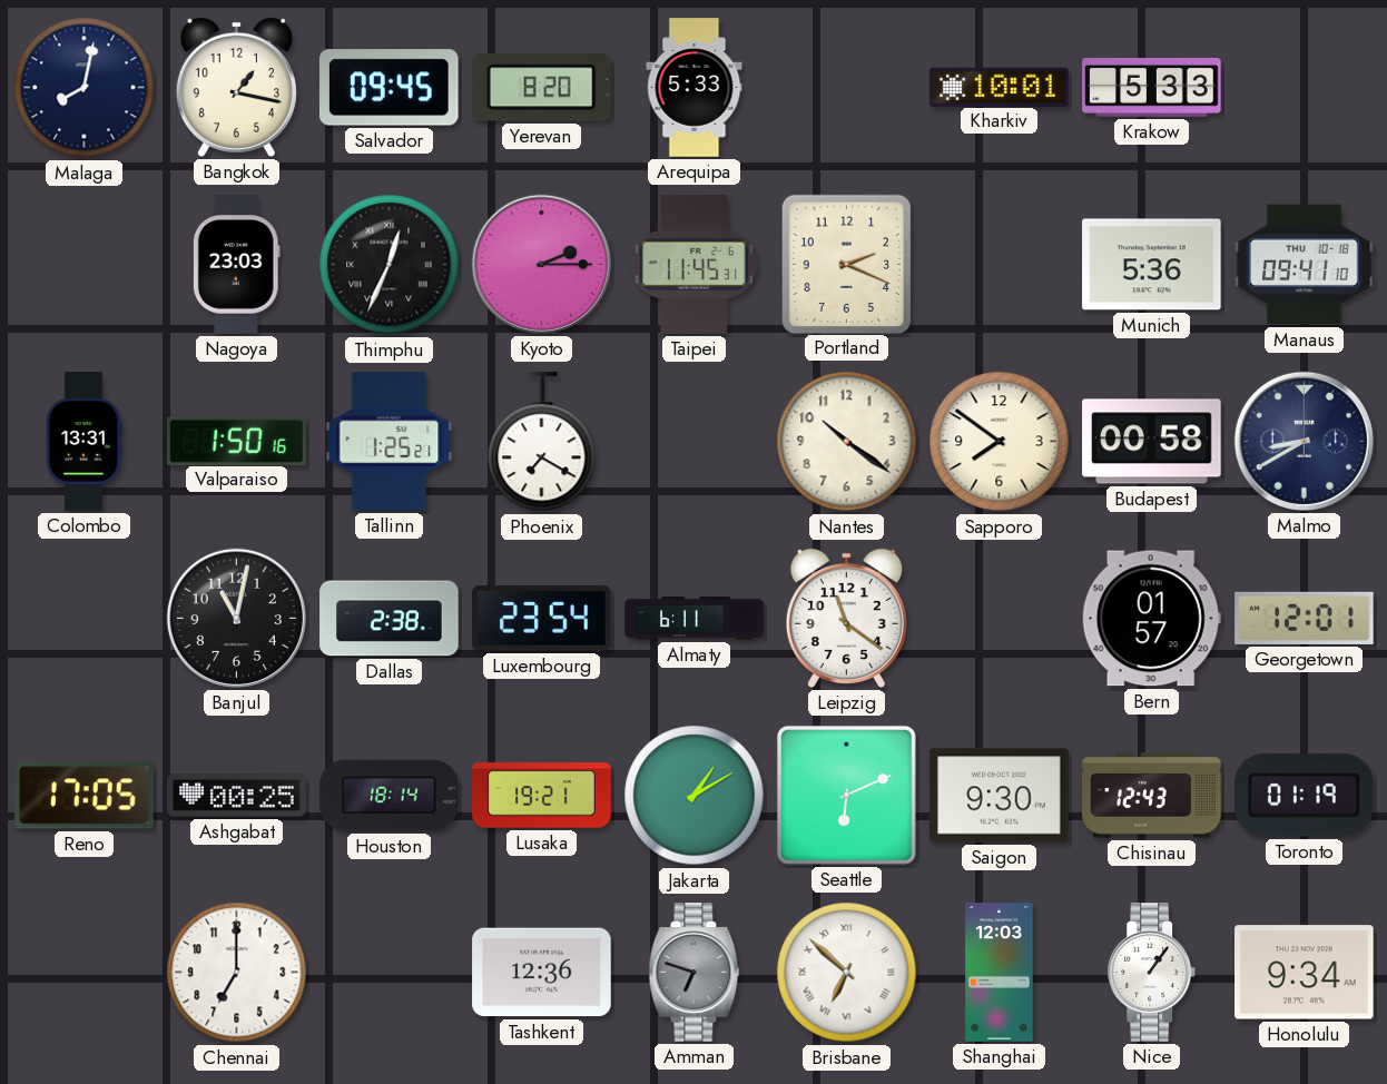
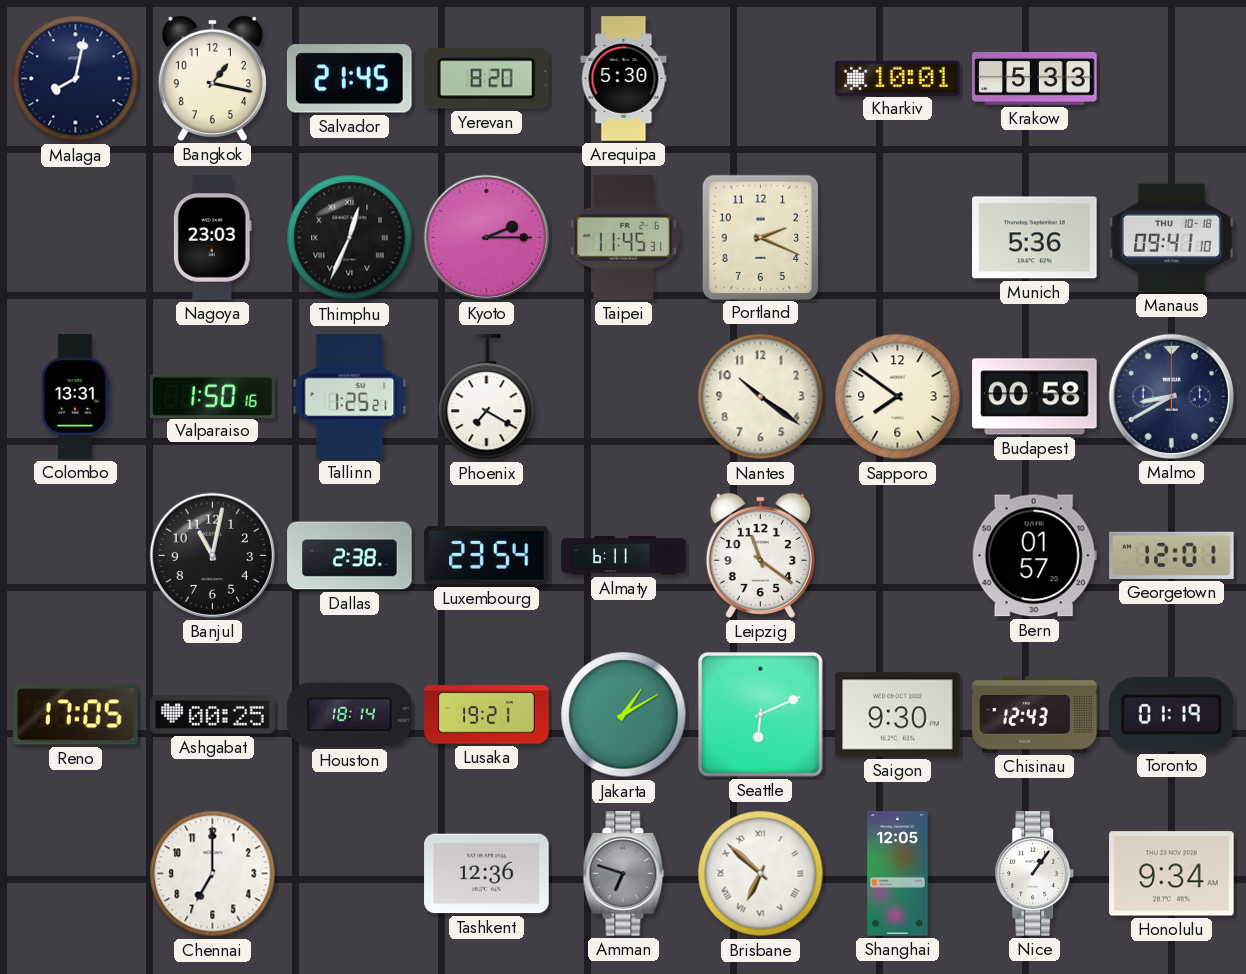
Salvador: 09:45 -> 21:45 (349, 79)
Arequipa: 5:33 -> 5:30 (624, 79)
Shanghai: 12:03 -> 12:05 (898, 874)
